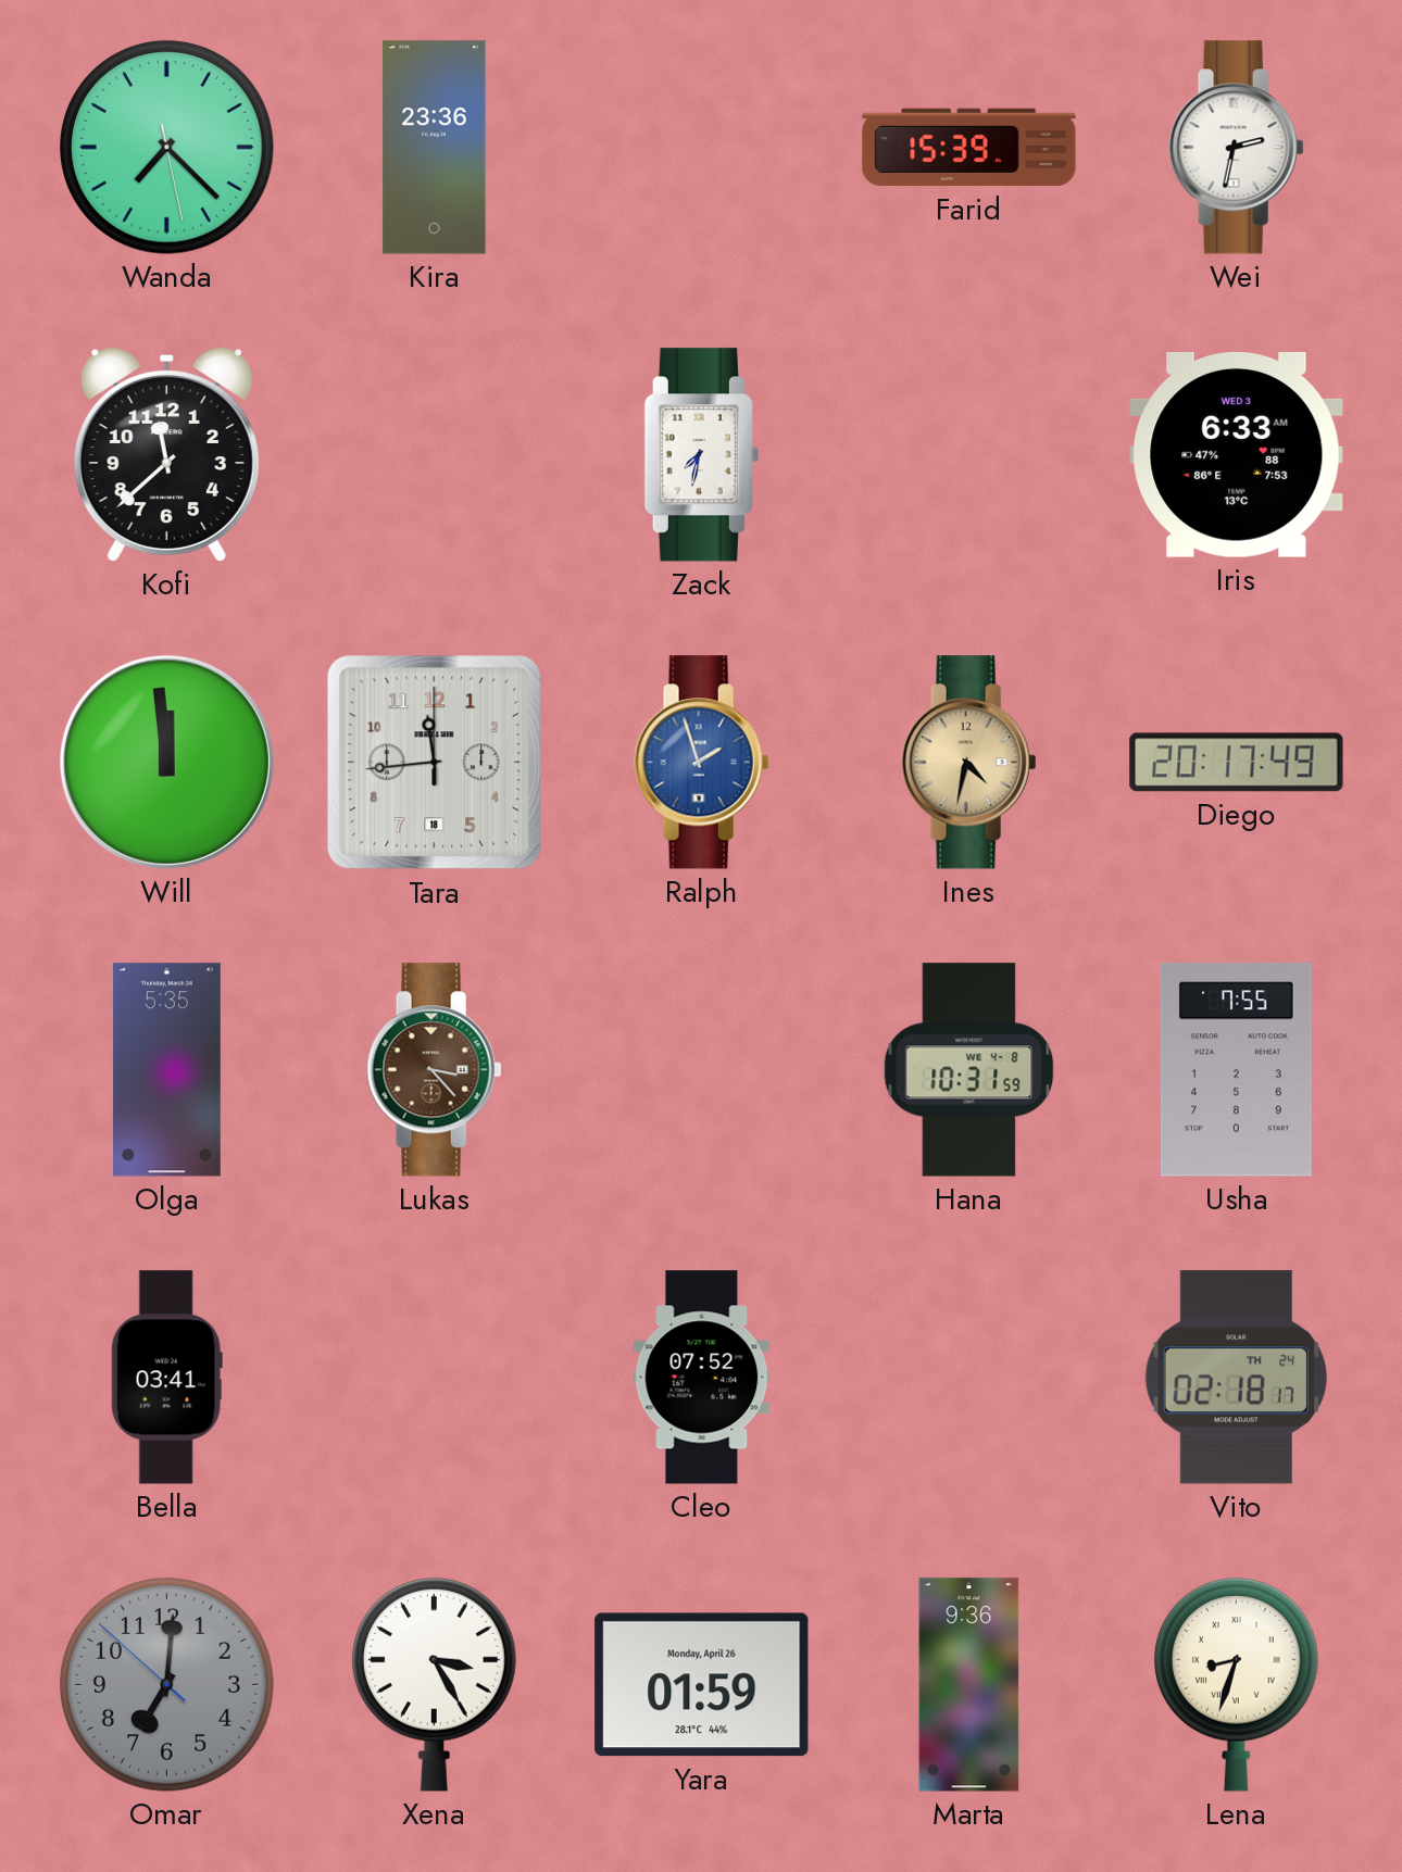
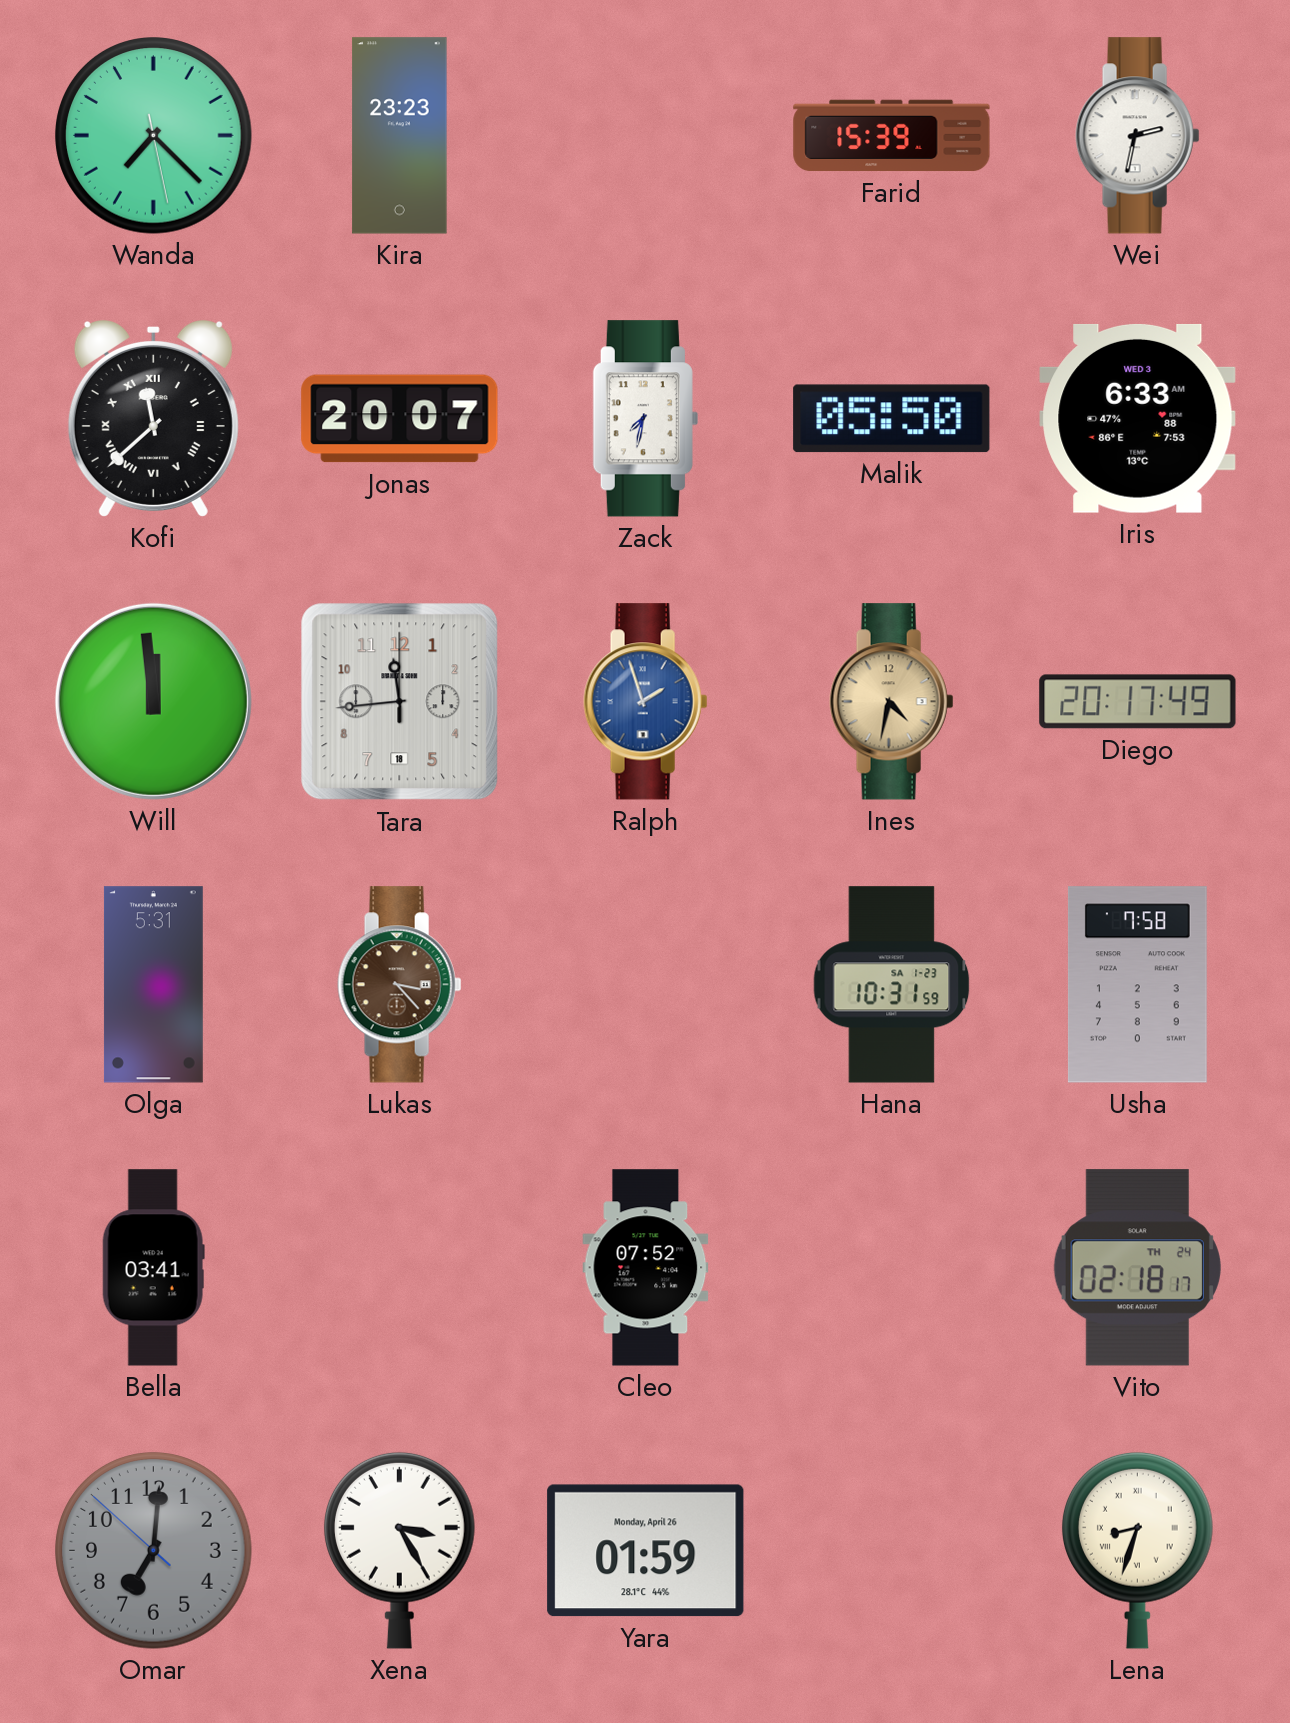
Kira: 23:36 -> 23:23 (400, 136)
Kofi numerals: Arabic -> Roman (153, 418)
Jonas: none -> 20:07 (400, 419)
Malik: none -> 05:50 (892, 419)
Olga: 5:35 -> 5:31 (153, 985)
Hana date: WE 4-8 -> SA 1-23 (892, 985)
Usha: 7:55 -> 7:58 (1137, 985)
Marta: 9:36 -> none (969, 1685)
